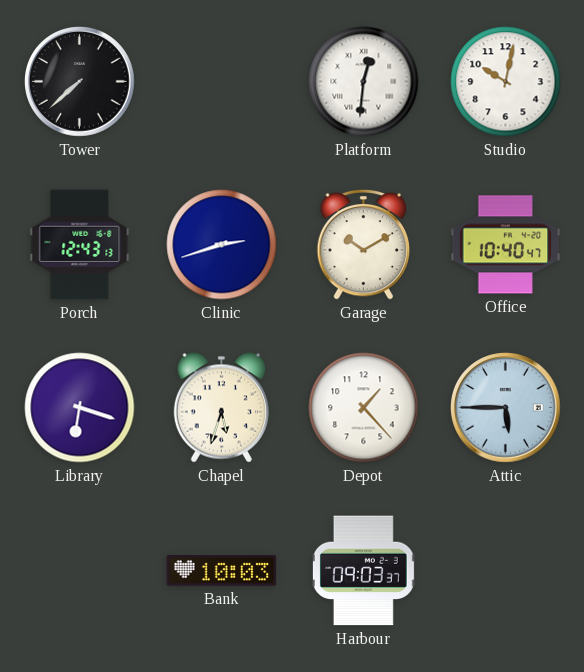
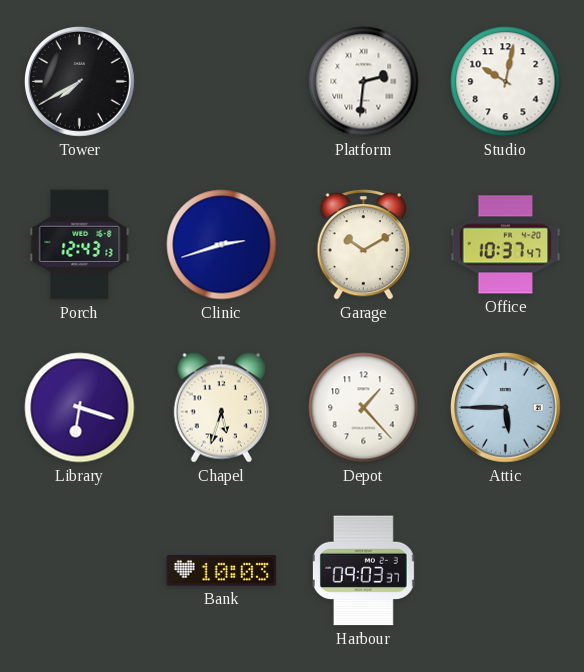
Tower: 7:38 -> 7:40 (80, 82)
Platform: 12:31 -> 2:31 (364, 82)
Office: 10:40 -> 10:37 (506, 245)
